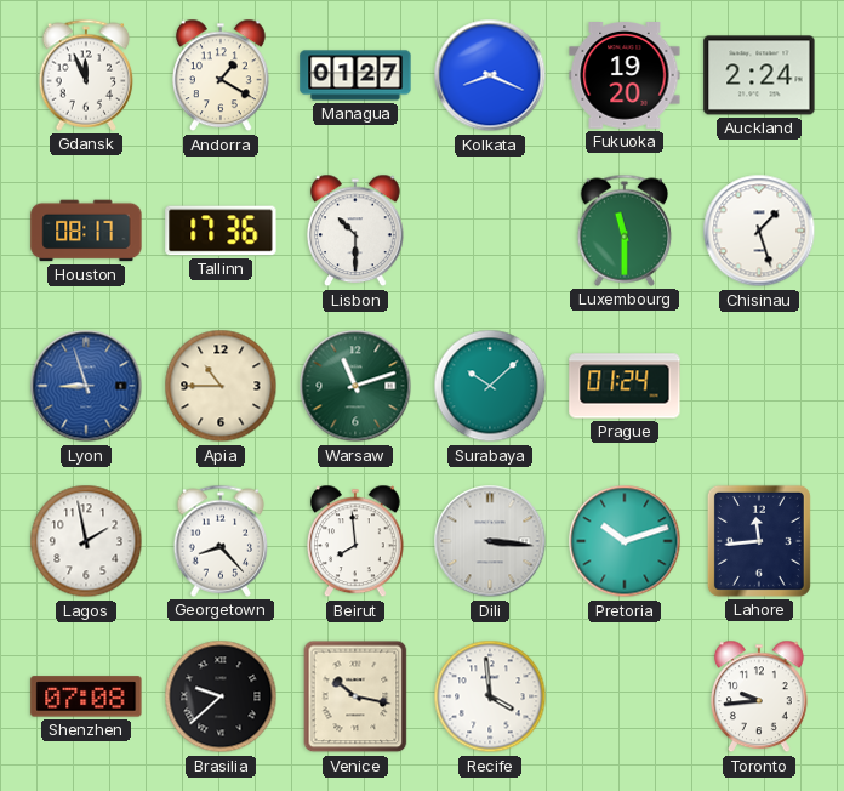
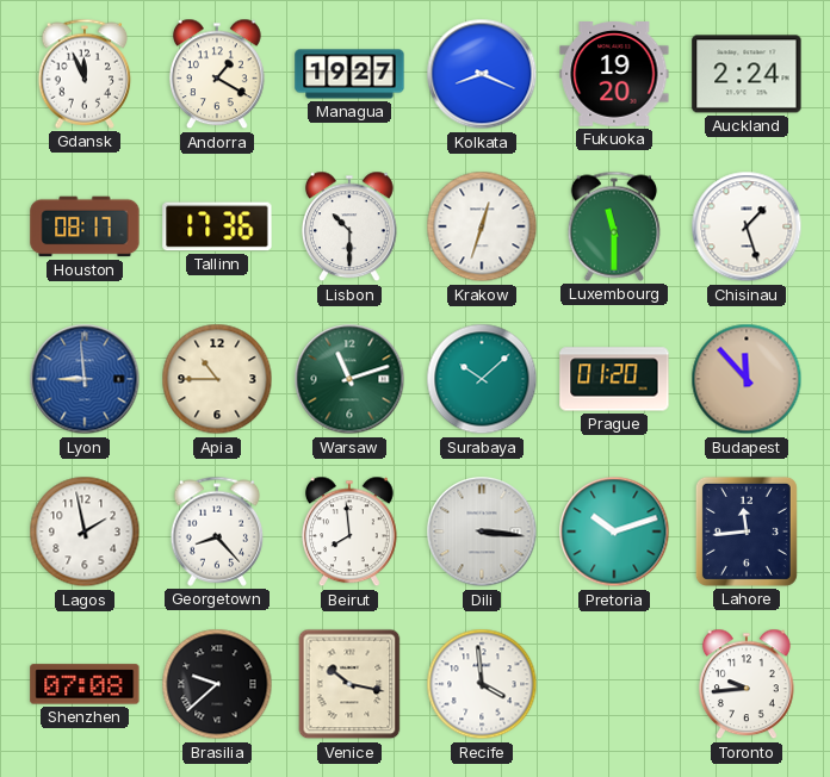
Managua: 01:27 -> 19:27 (349, 74)
Krakow: none -> 12:33 (482, 226)
Lyon: 8:57 -> 8:59 (85, 379)
Prague: 01:24 -> 01:20 (614, 379)
Budapest: none -> 11:53 (747, 379)
